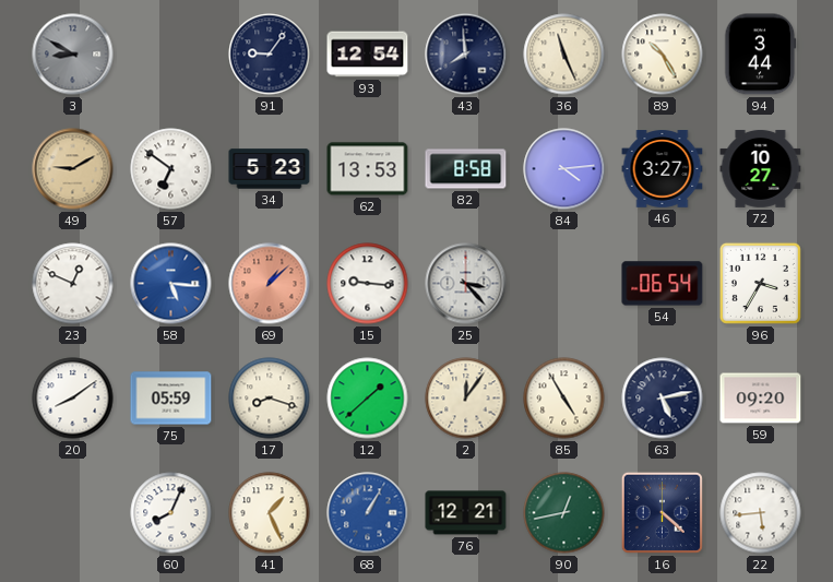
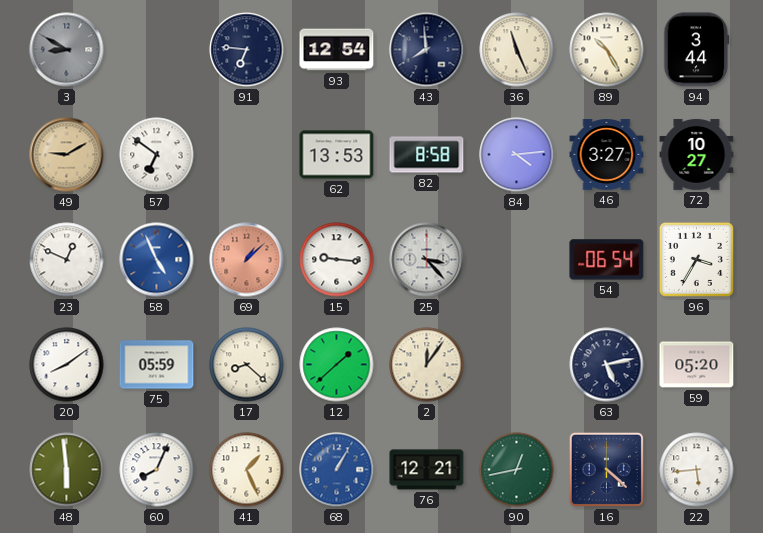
91: 9:06 -> 6:46 (247, 50)
34: 5:23 -> none (270, 169)
58: 5:16 -> 4:56 (157, 260)
17: 8:18 -> 8:22 (247, 365)
85: 4:55 -> none (564, 399)
59: 09:20 -> 05:20 (697, 365)
48: none -> 5:59 (67, 470)
